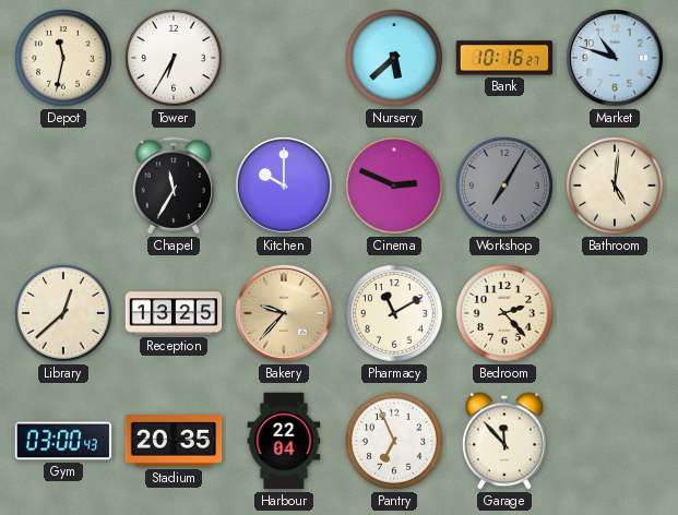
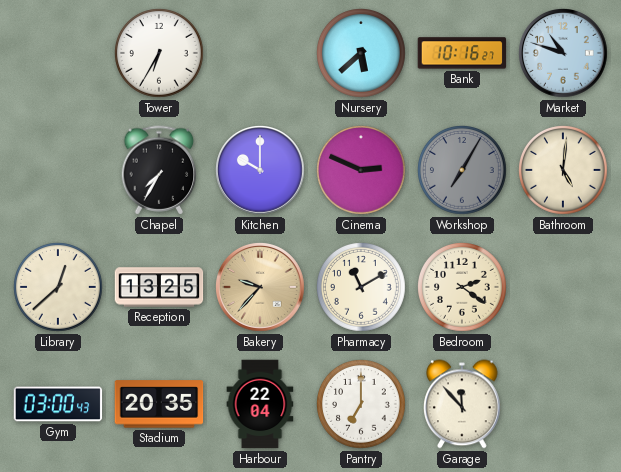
Depot: 11:32 -> none (64, 59)
Chapel: 11:35 -> 7:35 (159, 170)
Bedroom: 2:23 -> 2:21 (463, 288)
Pantry: 6:56 -> 7:00 (362, 405)
